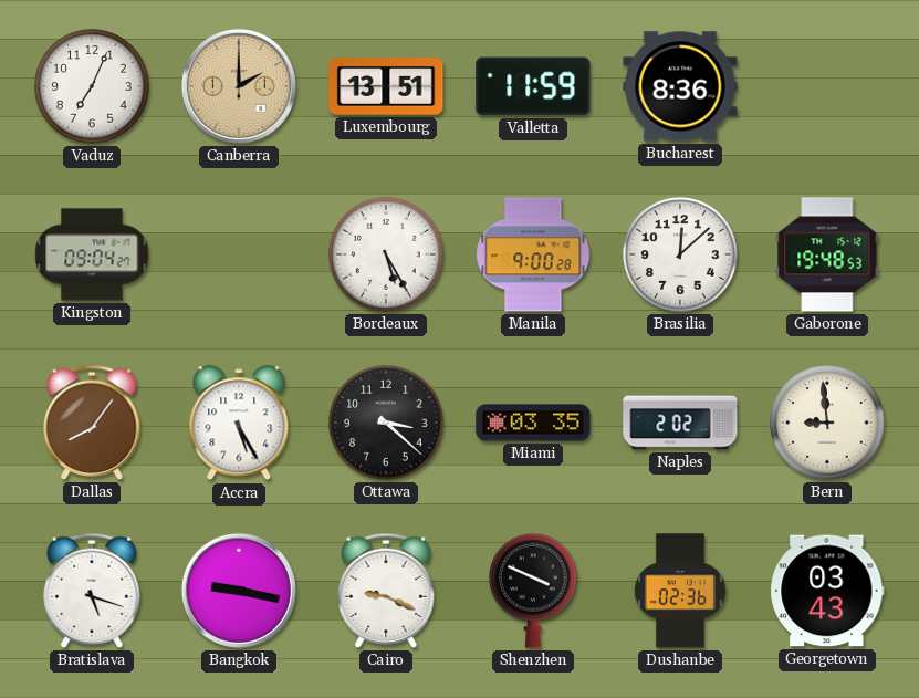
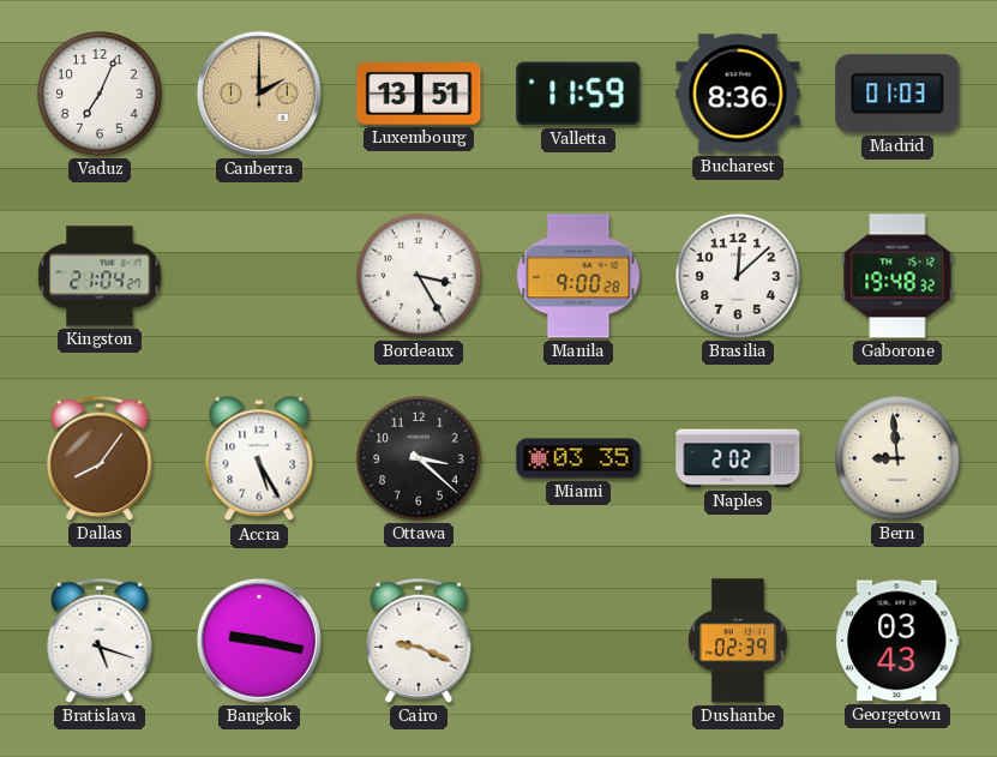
Madrid: none -> 01:03 (897, 94)
Kingston: 09:04 -> 21:04 (100, 276)
Bordeaux: 5:25 -> 3:25 (419, 276)
Gaborone: 19:48:53 -> 19:48:32 (897, 276)
Shenzhen: 3:49 -> none (533, 591)
Dushanbe: 02:36 -> 02:39 (738, 641)
